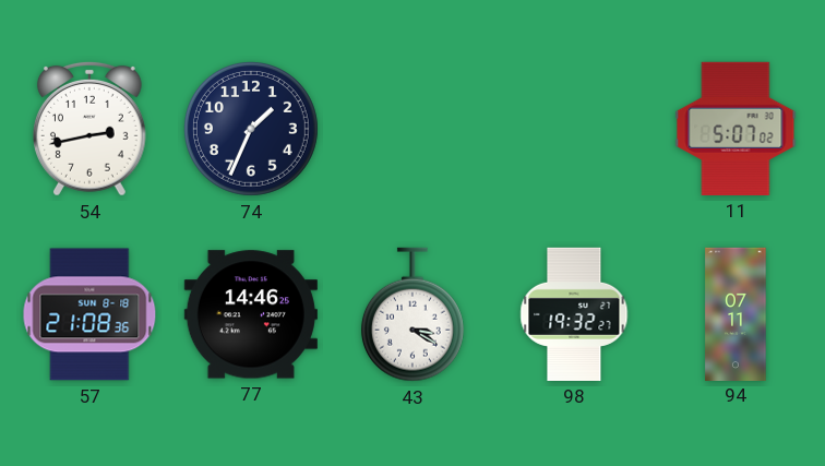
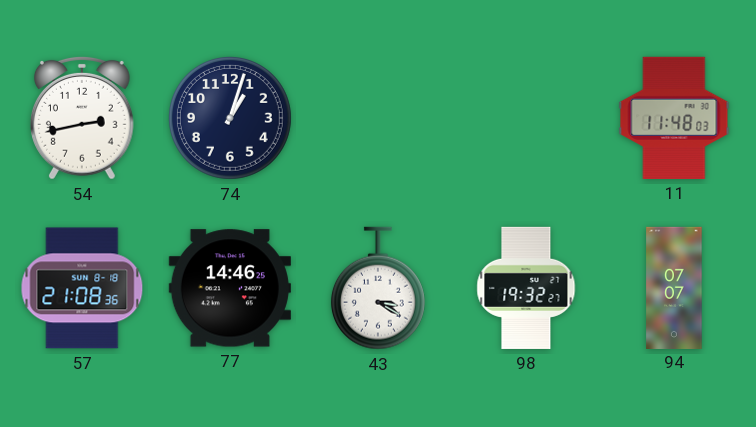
74: 1:34 -> 1:03 (230, 118)
11: 5:07 -> 11:48 (674, 118)
94: 07:11 -> 07:07 (674, 287)
